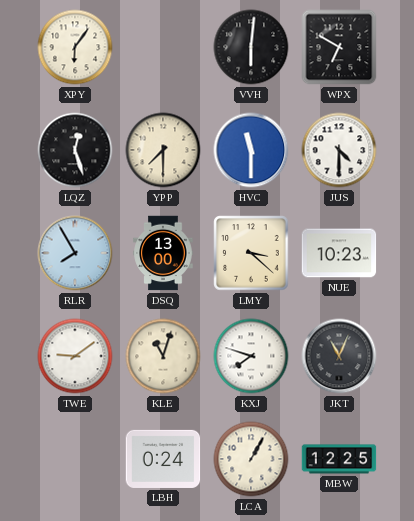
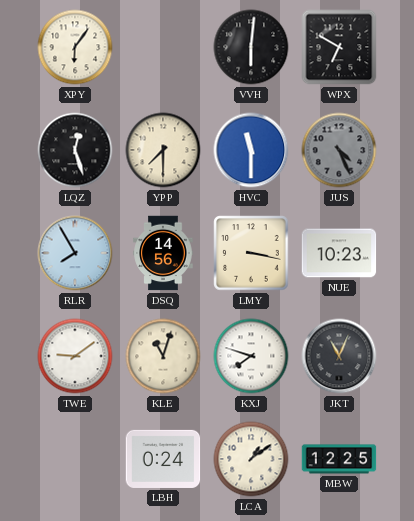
JUS: 4:30 -> 4:26 (339, 150)
JUS dial: white -> grey (339, 150)
DSQ: 13:00 -> 14:56 (163, 253)
LMY: 3:22 -> 3:17 (251, 253)
LCA: 1:05 -> 1:09 (251, 459)
